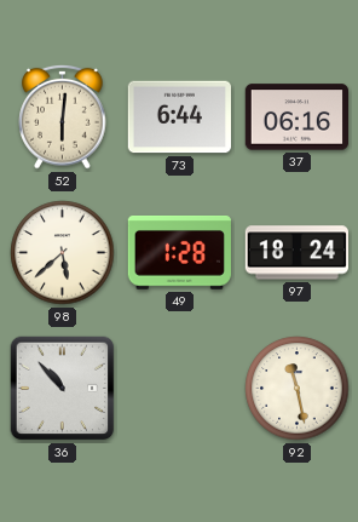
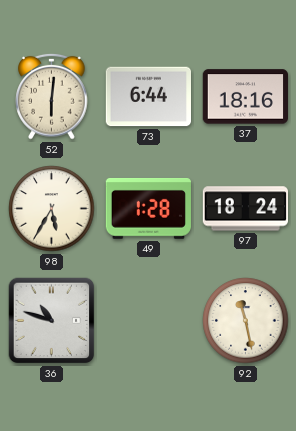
37: 06:16 -> 18:16 (245, 97)
98: 5:38 -> 5:35 (52, 209)
36: 10:53 -> 10:48 (52, 321)
